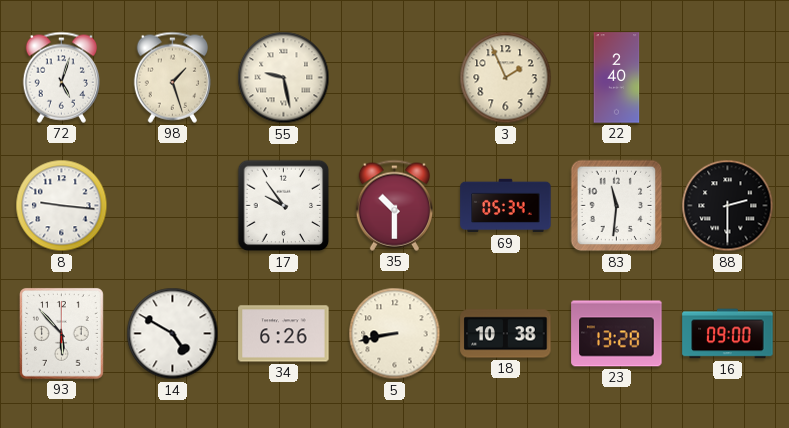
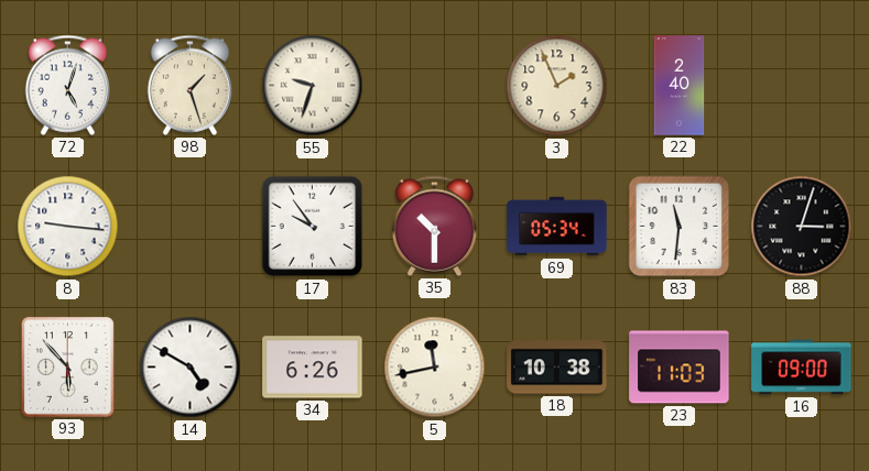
55: 9:28 -> 9:33 (313, 86)
88: 2:30 -> 3:03 (802, 227)
5: 8:43 -> 11:43 (435, 368)
23: 13:28 -> 11:03 (680, 368)
